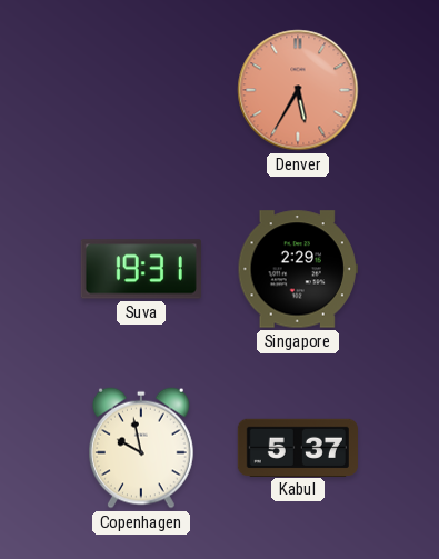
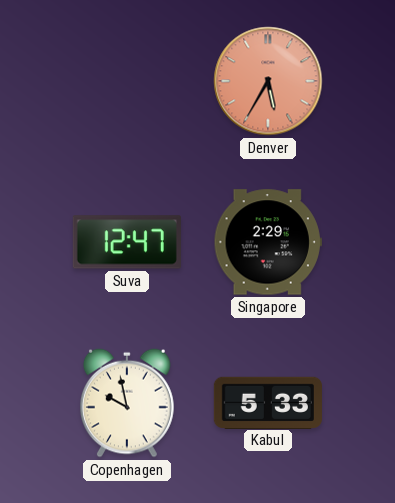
Suva: 19:31 -> 12:47 (127, 242)
Kabul: 5:37 -> 5:33 (268, 402)
